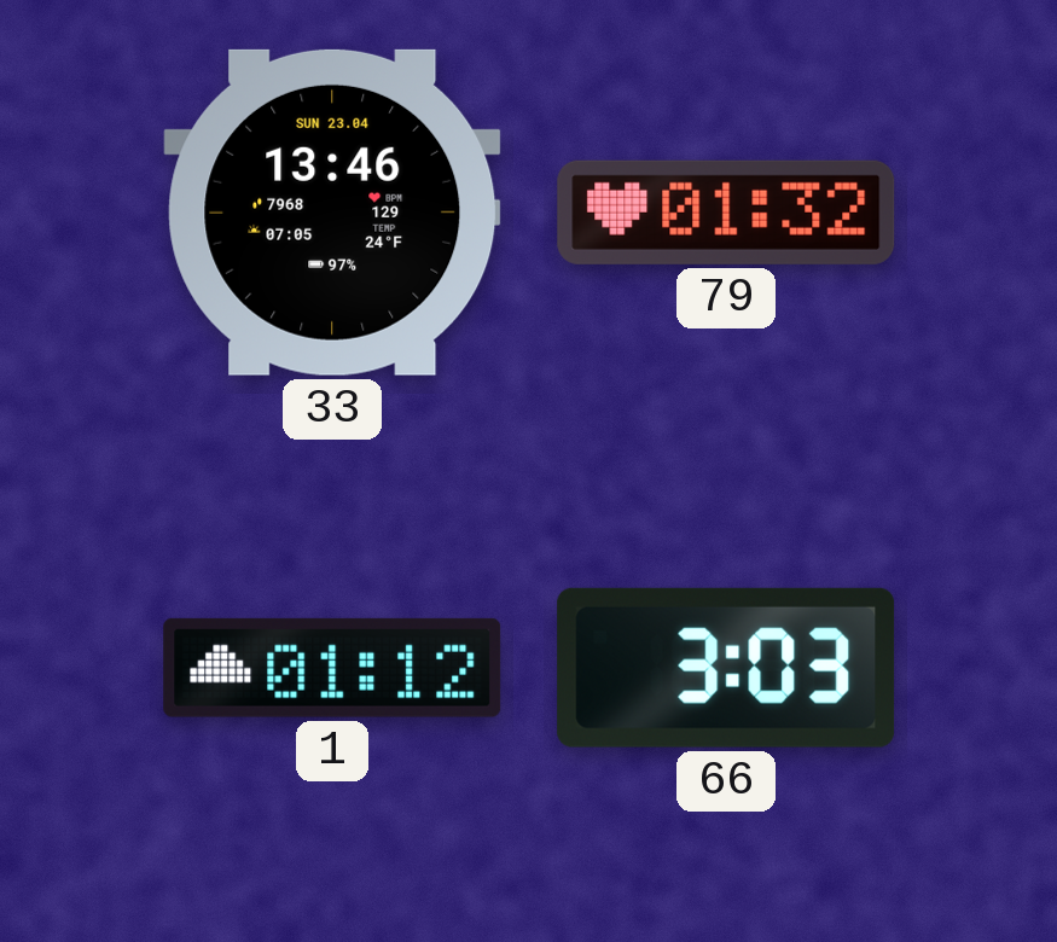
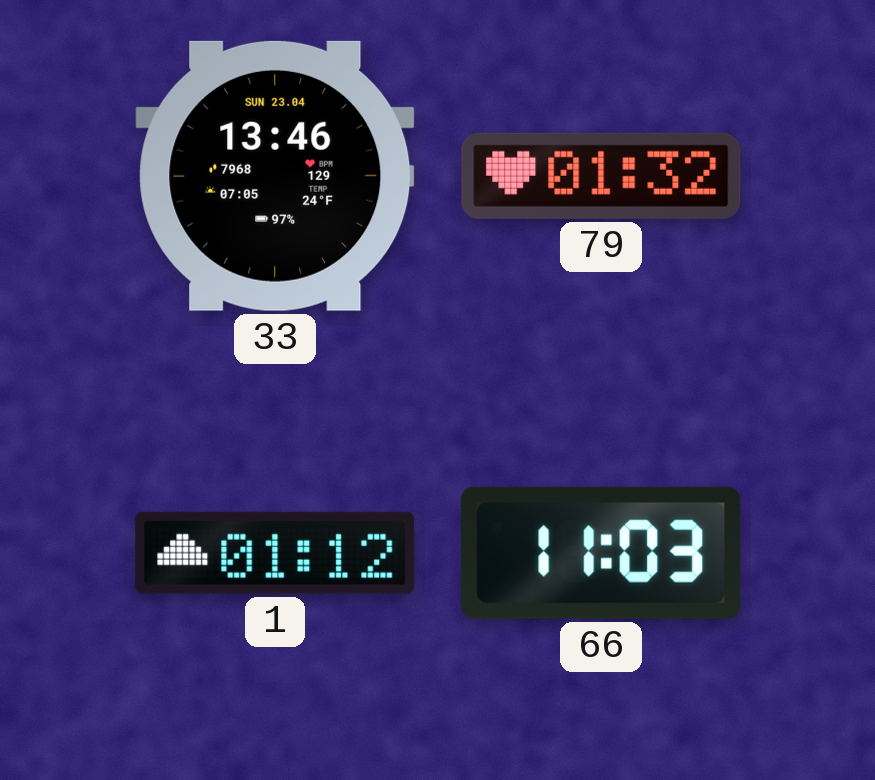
66: 3:03 -> 11:03 (601, 553)
